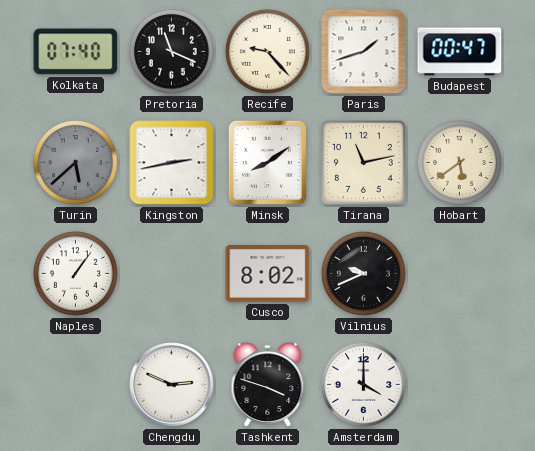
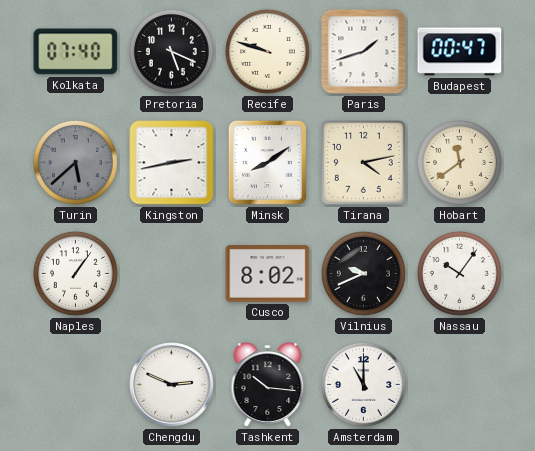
Pretoria: 11:19 -> 5:19 (171, 51)
Recife: 9:23 -> 9:48 (267, 51)
Tirana: 11:13 -> 4:13 (364, 163)
Hobart: 5:39 -> 11:39 (459, 162)
Nassau: none -> 10:06 (459, 273)
Tashkent: 3:48 -> 10:16 (268, 385)
Amsterdam: 4:00 -> 11:00 (363, 384)
